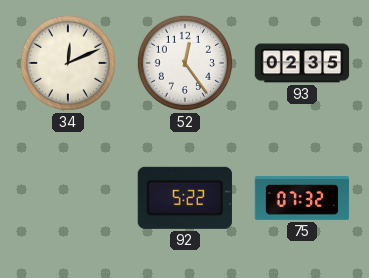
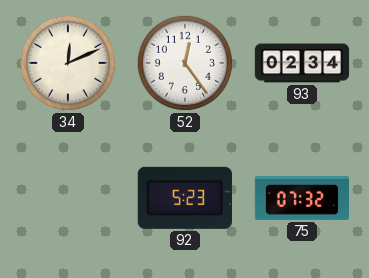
93: 02:35 -> 02:34 (302, 63)
92: 5:22 -> 5:23 (185, 198)
